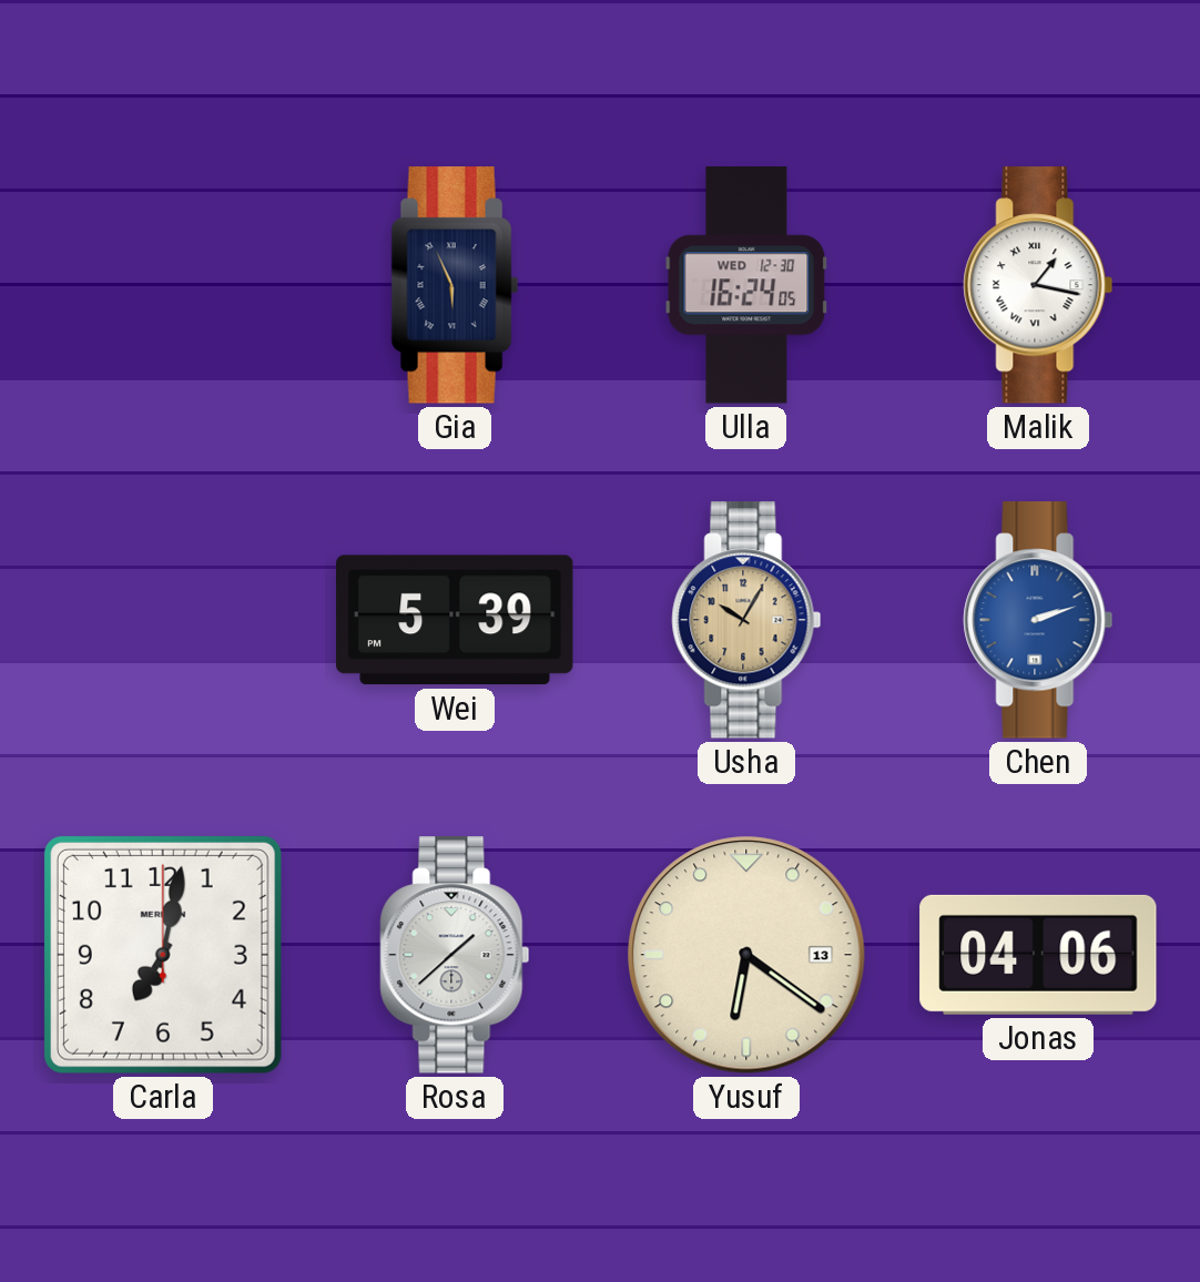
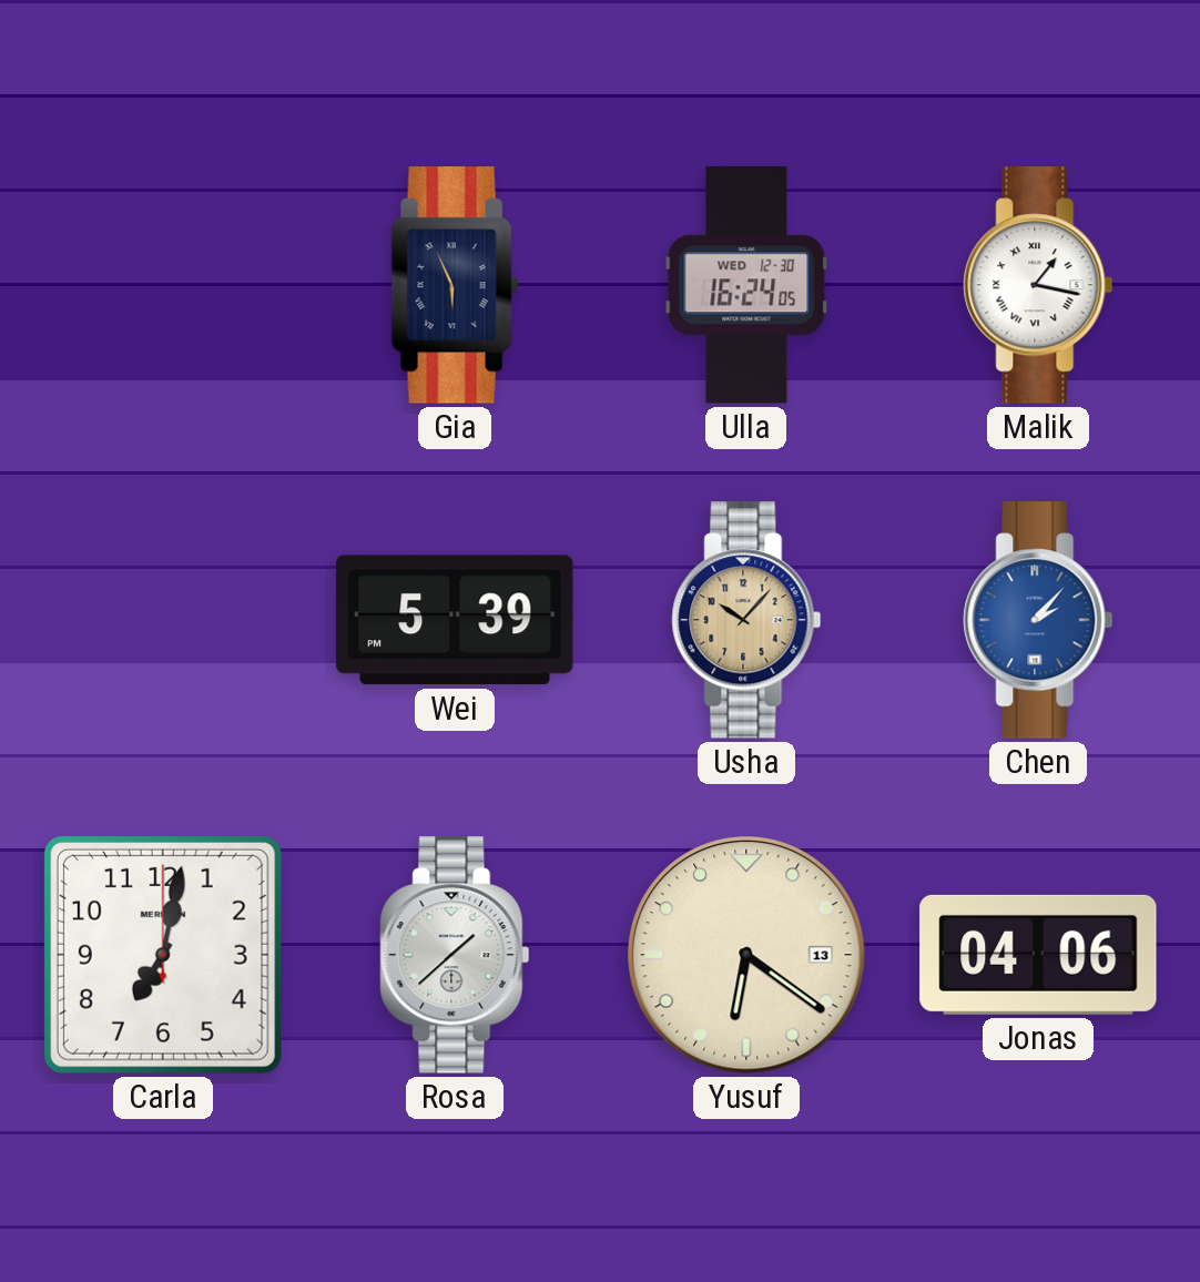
Usha: 10:05 -> 10:07 (746, 620)
Chen: 2:12 -> 2:07 (1038, 620)
